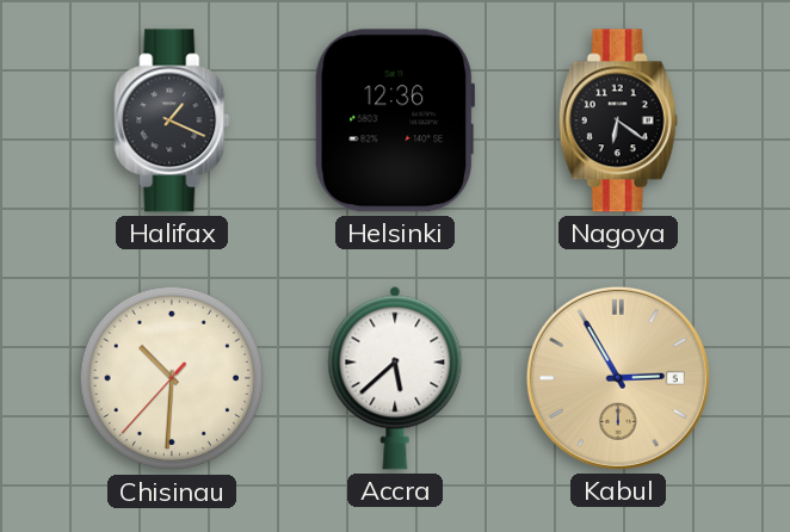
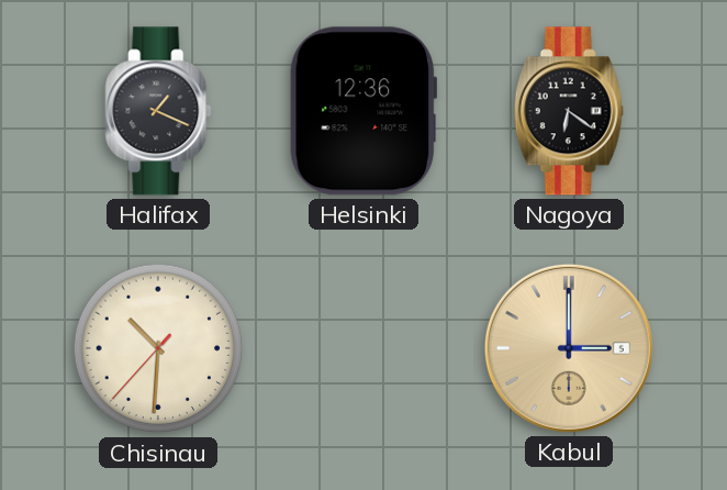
Accra: 5:38 -> none (395, 378)
Kabul: 2:55 -> 3:00 (569, 348)
